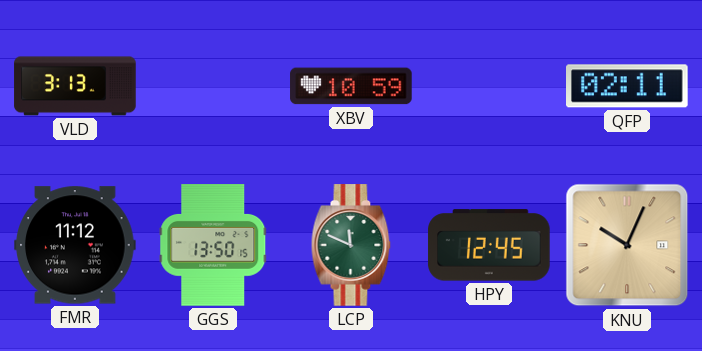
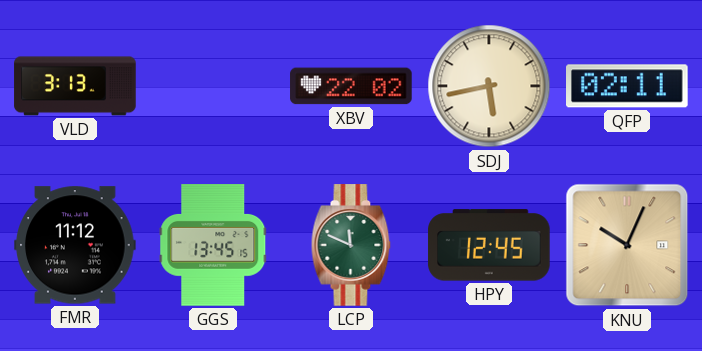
XBV: 10:59 -> 22:02 (351, 86)
SDJ: none -> 5:43 (489, 86)
GGS: 13:50 -> 13:45 (213, 245)
